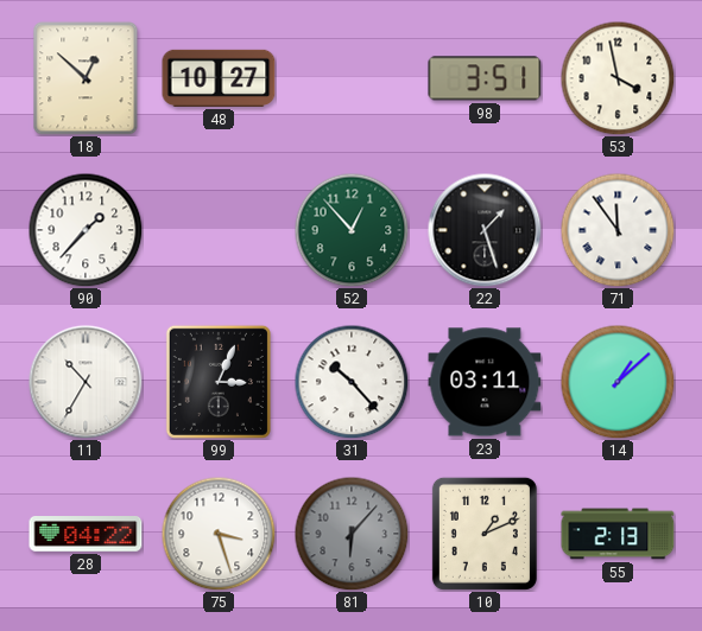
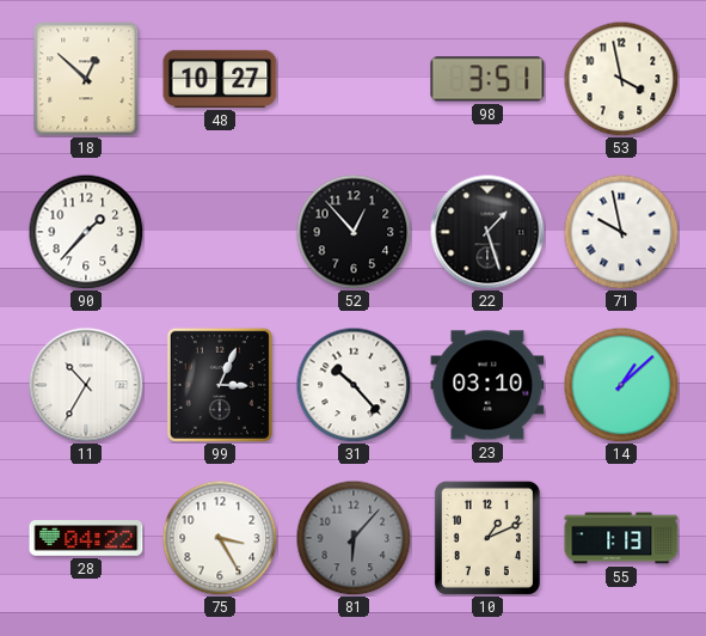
52 dial: green -> black (354, 232)
71: 11:54 -> 9:58 (621, 232)
23: 03:11 -> 03:10 (487, 385)
75: 3:27 -> 3:25 (220, 538)
55: 2:13 -> 1:13 (621, 538)
